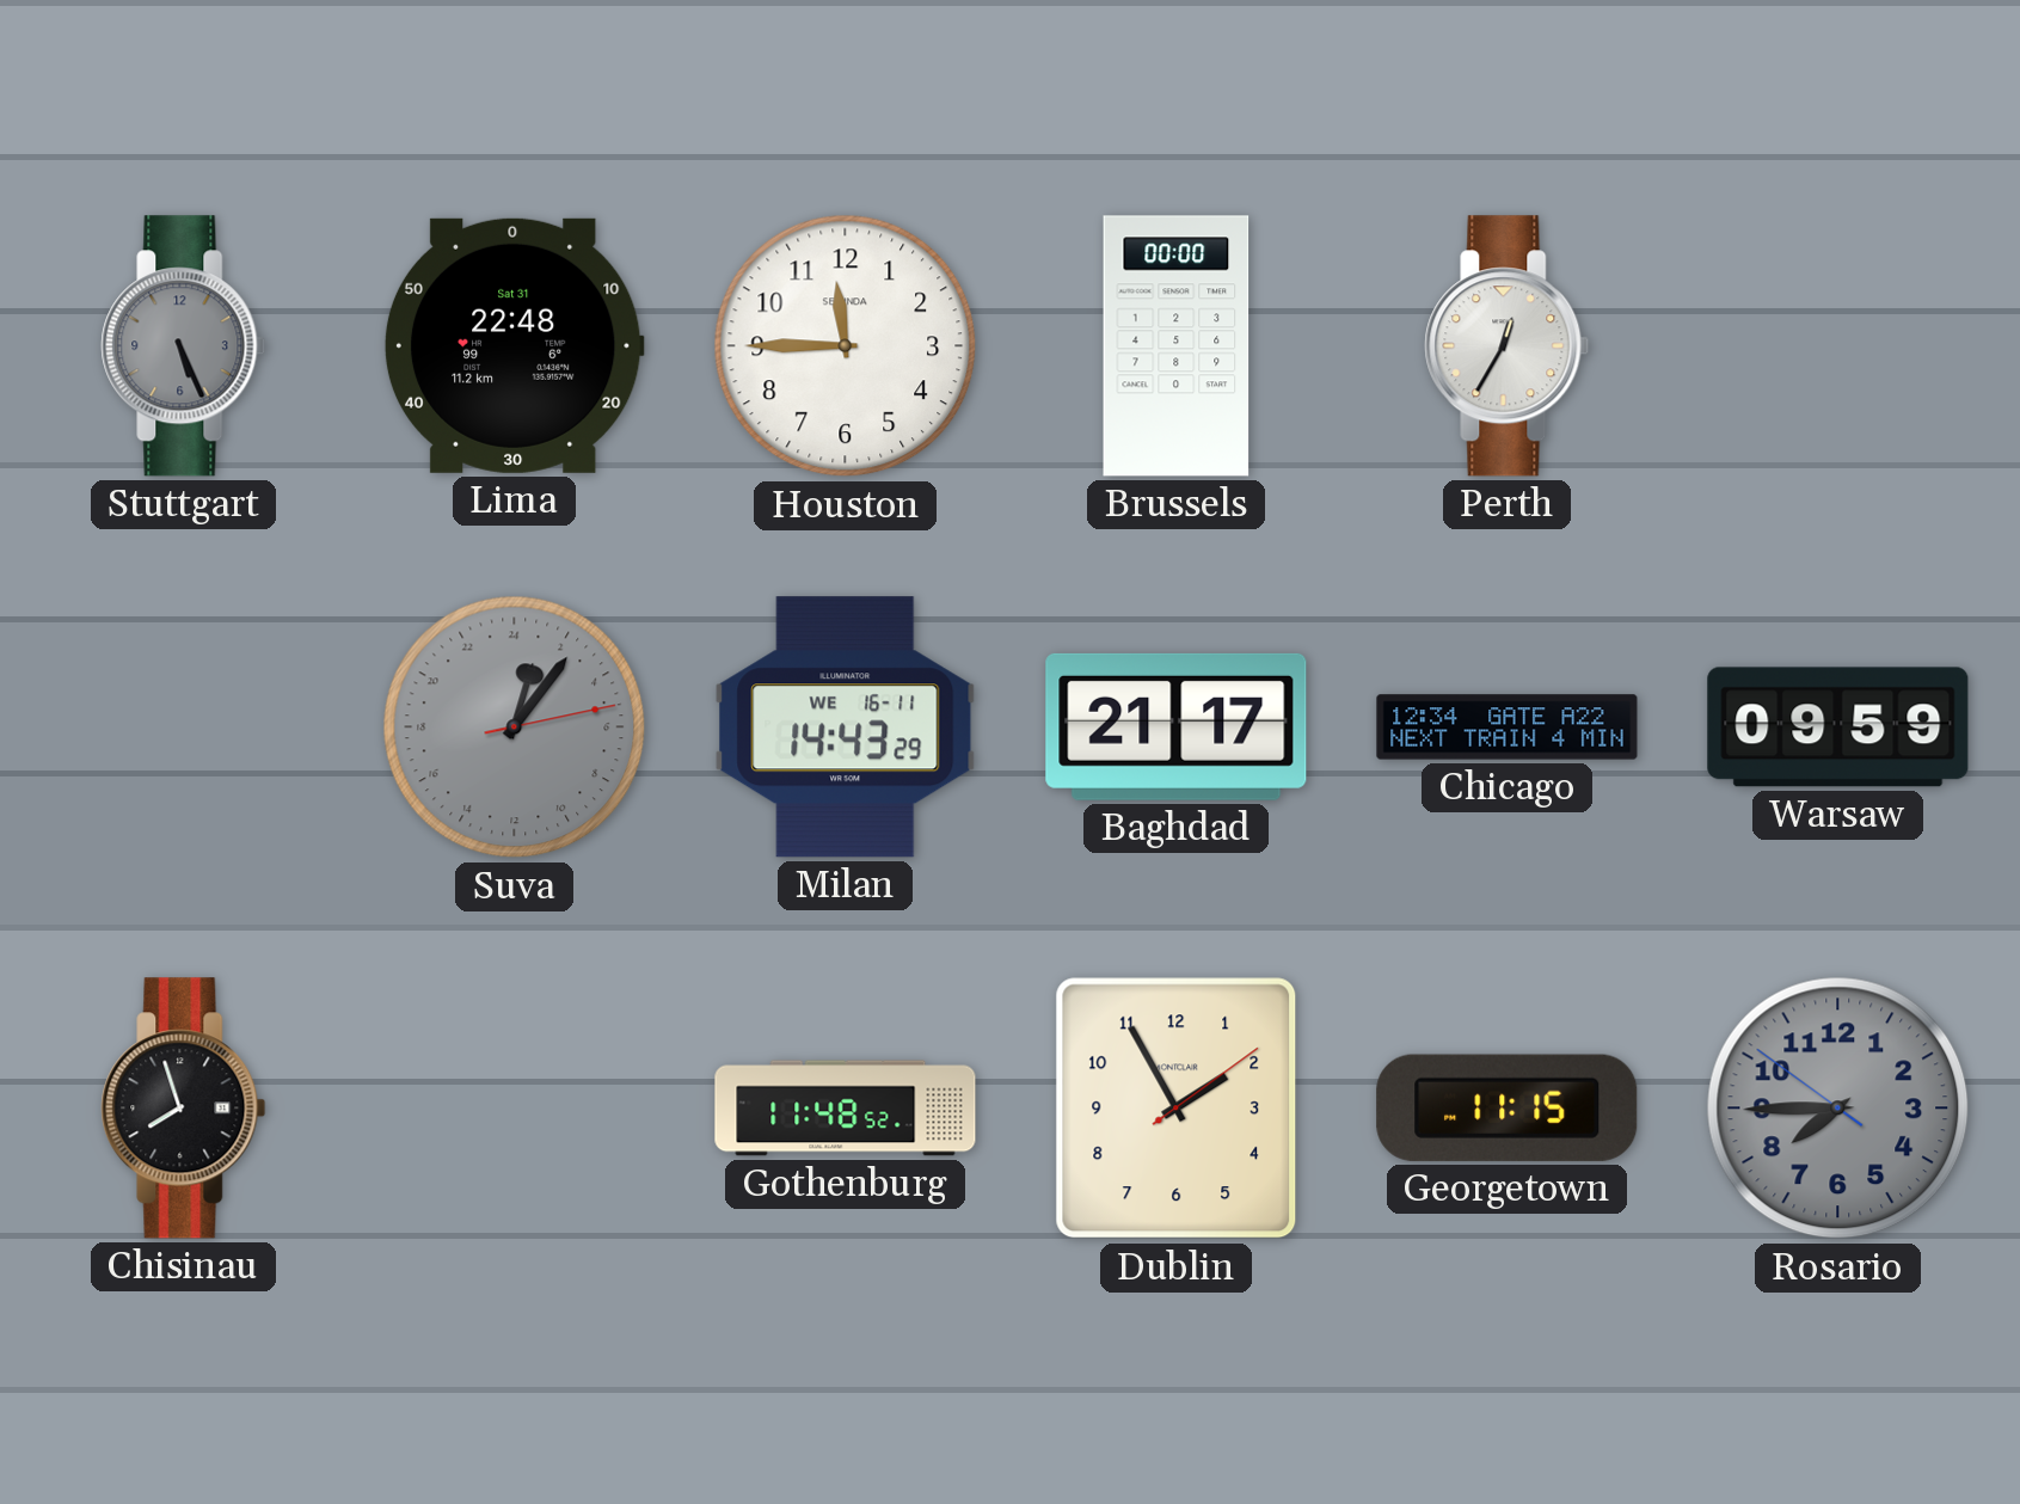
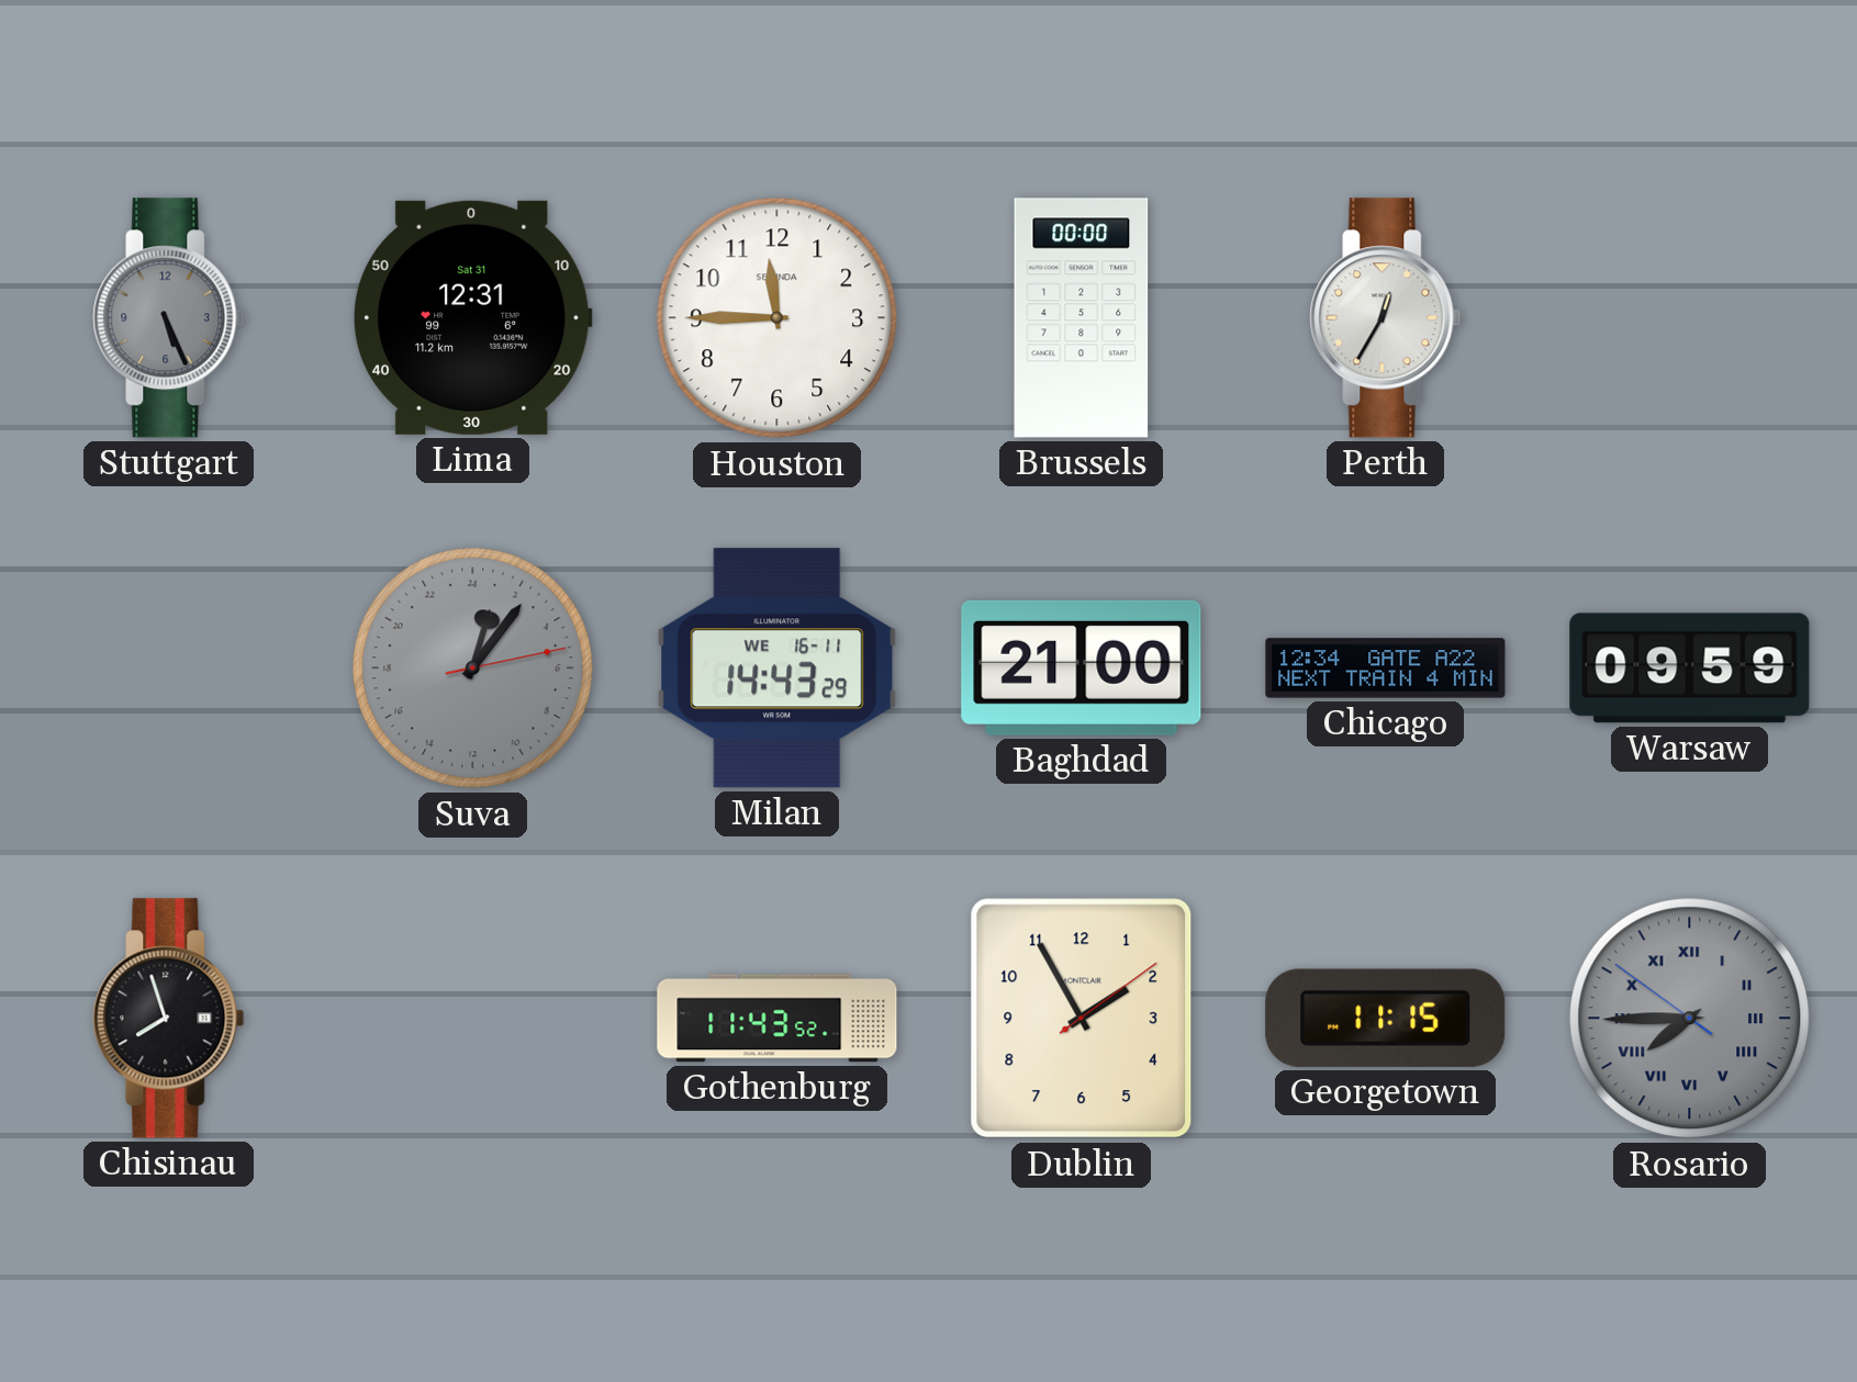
Lima: 22:48 -> 12:31 (472, 317)
Baghdad: 21:17 -> 21:00 (1082, 667)
Gothenburg: 11:48 -> 11:43 (778, 1019)
Rosario numerals: Arabic -> Roman (1690, 1019)
